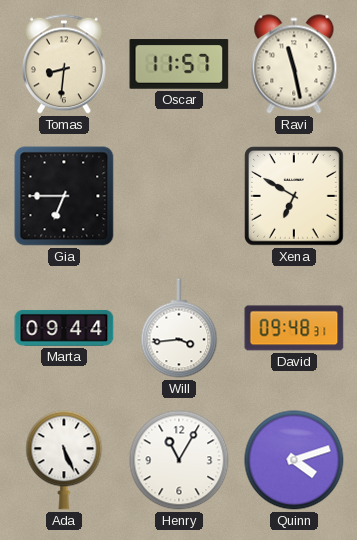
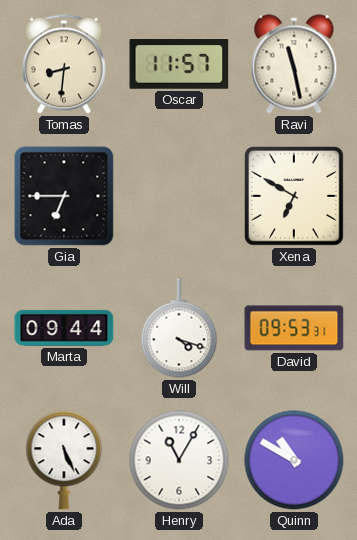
Will: 3:44 -> 4:18 (179, 328)
David: 09:48 -> 09:53 (294, 328)
Quinn: 4:12 -> 10:50 (294, 460)
